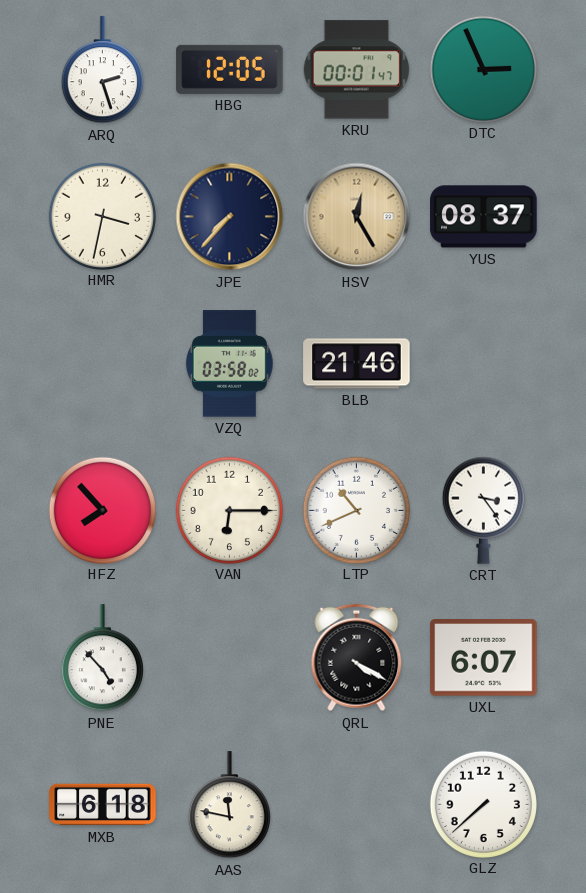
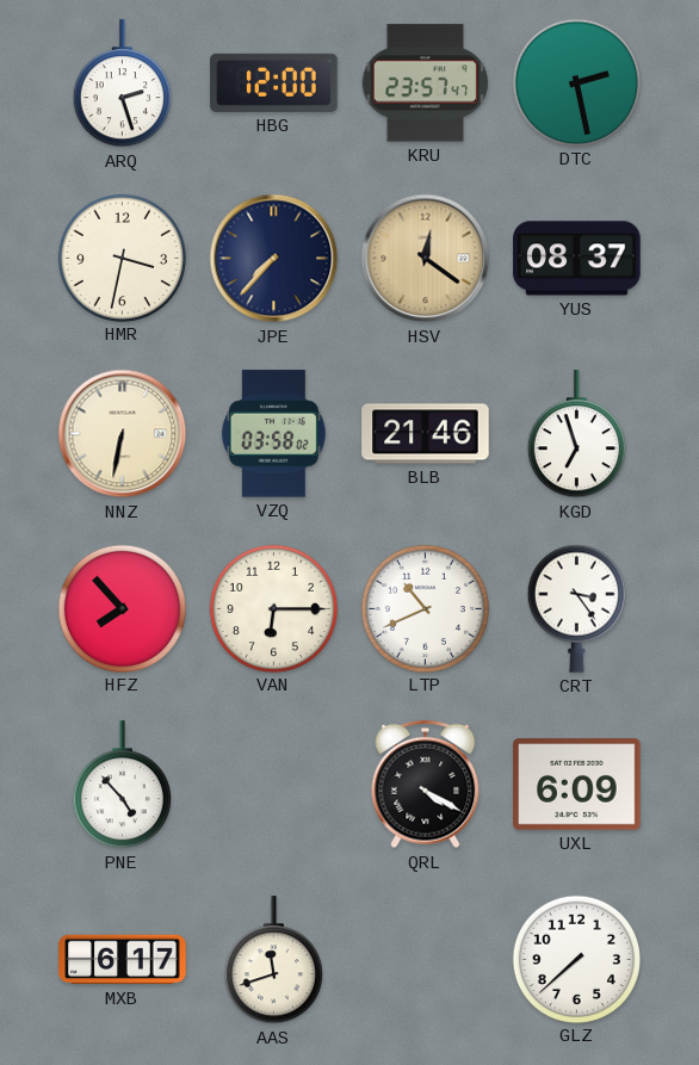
HBG: 12:05 -> 12:00 (274, 82)
KRU: 00:01 -> 23:57 (426, 83)
DTC: 2:56 -> 2:28 (576, 82)
HSV: 12:25 -> 12:21 (426, 259)
NNZ: none -> 6:32 (123, 434)
KGD: none -> 6:57 (576, 434)
UXL: 6:07 -> 6:09 (577, 785)
MXB: 6:18 -> 6:17 (123, 960)
AAS: 11:47 -> 11:42 (273, 960)
